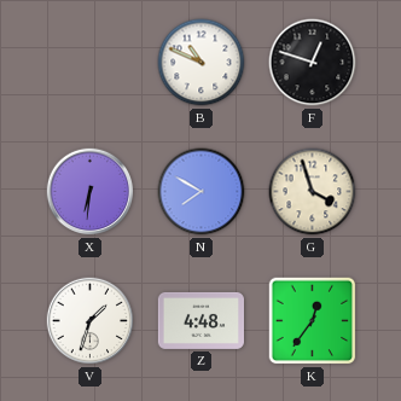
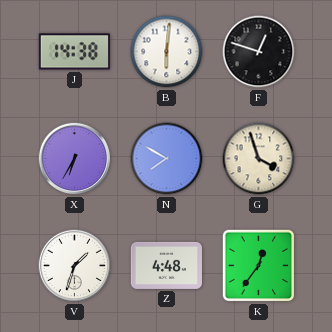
J: none -> 14:38 (74, 52)
B: 10:49 -> 6:01 (167, 52)
X: 6:31 -> 6:35 (75, 159)
